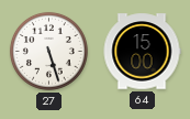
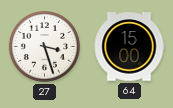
27: 5:27 -> 3:27 (44, 46)
